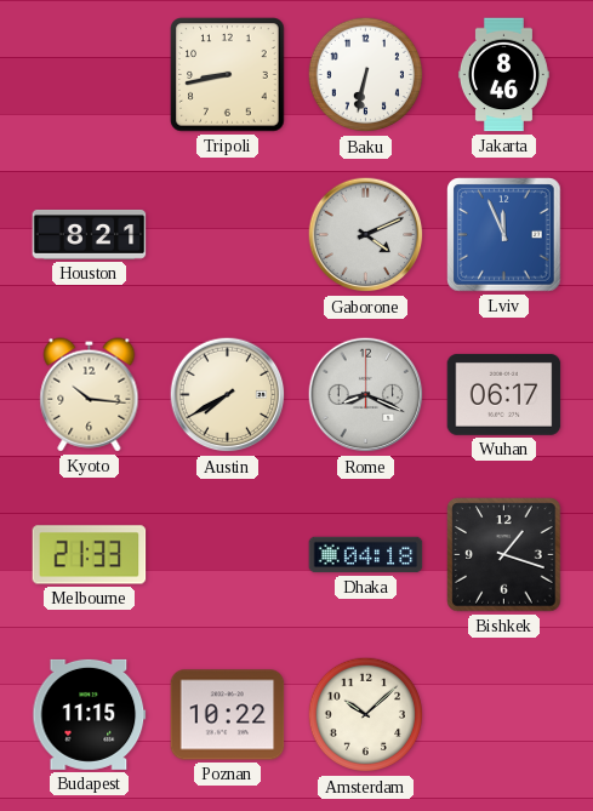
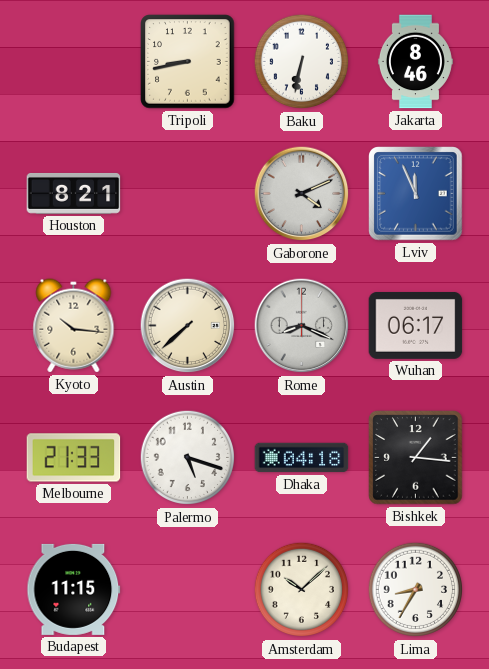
Austin: 7:40 -> 7:38 (188, 326)
Palermo: none -> 5:18 (188, 458)
Bishkek: 1:18 -> 1:16 (416, 458)
Poznan: 10:22 -> none (228, 715)
Lima: none -> 8:35 (416, 590)
